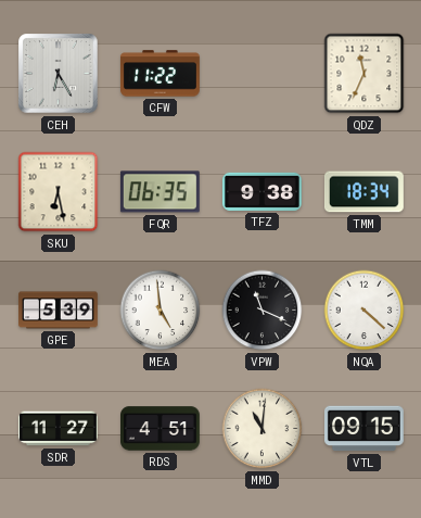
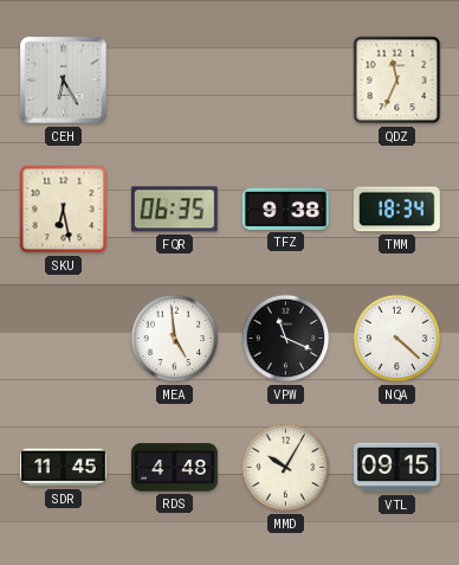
CFW: 11:22 -> none (160, 74)
GPE: 5:39 -> none (59, 311)
SDR: 11:27 -> 11:45 (63, 468)
RDS: 4:51 -> 4:48 (175, 468)
MMD: 11:01 -> 10:05 (286, 468)
